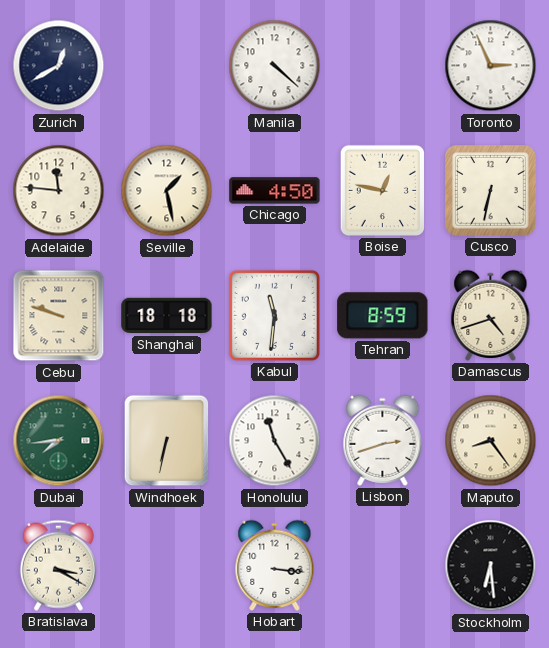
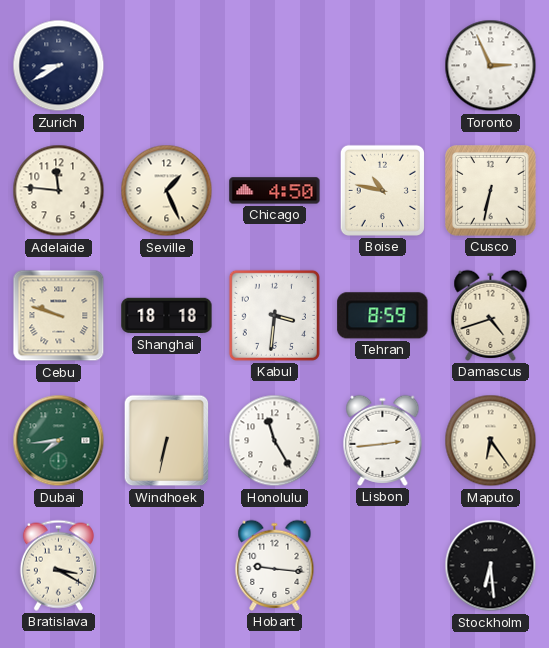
Zurich: 12:40 -> 8:40 (59, 66)
Manila: 4:22 -> none (275, 66)
Seville: 1:28 -> 1:26 (167, 191)
Boise: 12:47 -> 10:47 (382, 190)
Kabul: 11:31 -> 3:31 (274, 315)
Lisbon: 2:42 -> 2:44 (383, 440)
Maputo: 8:24 -> 6:24 (491, 441)
Hobart: 3:16 -> 9:16 (275, 565)
